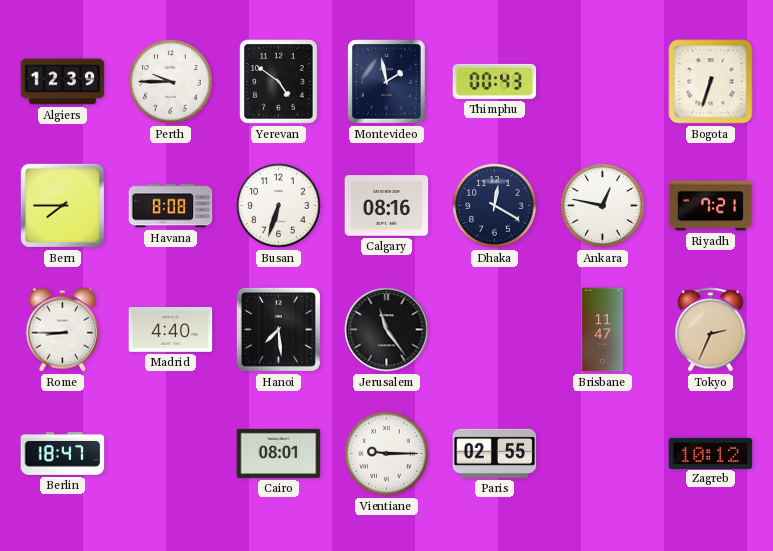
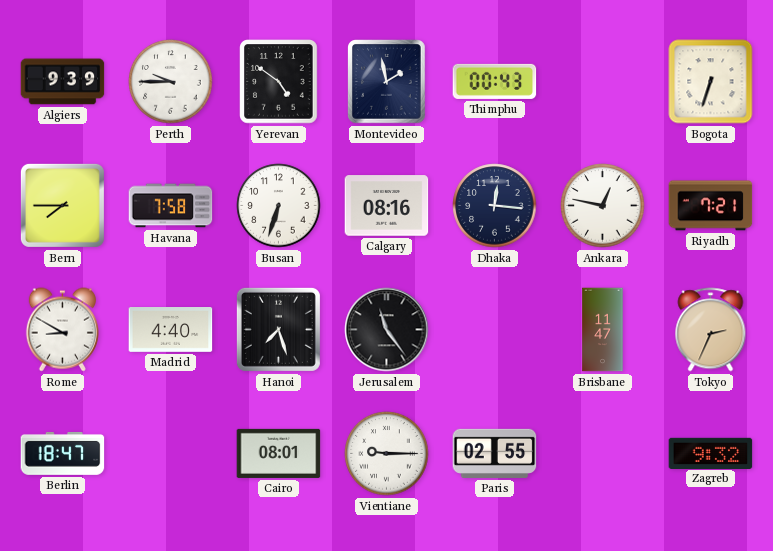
Algiers: 12:39 -> 9:39 (63, 82)
Havana: 8:08 -> 7:58 (171, 206)
Dhaka: 12:20 -> 12:16 (495, 206)
Rome: 8:45 -> 8:50 (62, 330)
Hanoi: 7:29 -> 7:27 (278, 329)
Zagreb: 10:12 -> 9:32 (711, 453)
